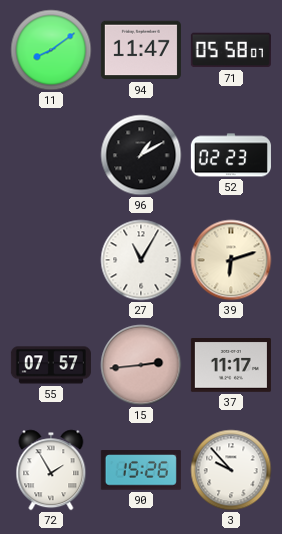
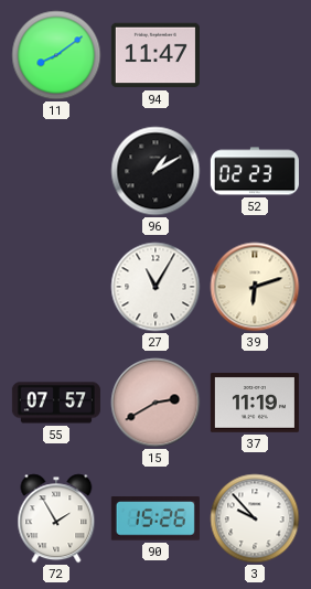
71: 05:58 -> none (231, 50)
15: 2:44 -> 2:40 (155, 403)
37: 11:17 -> 11:19 (255, 404)
